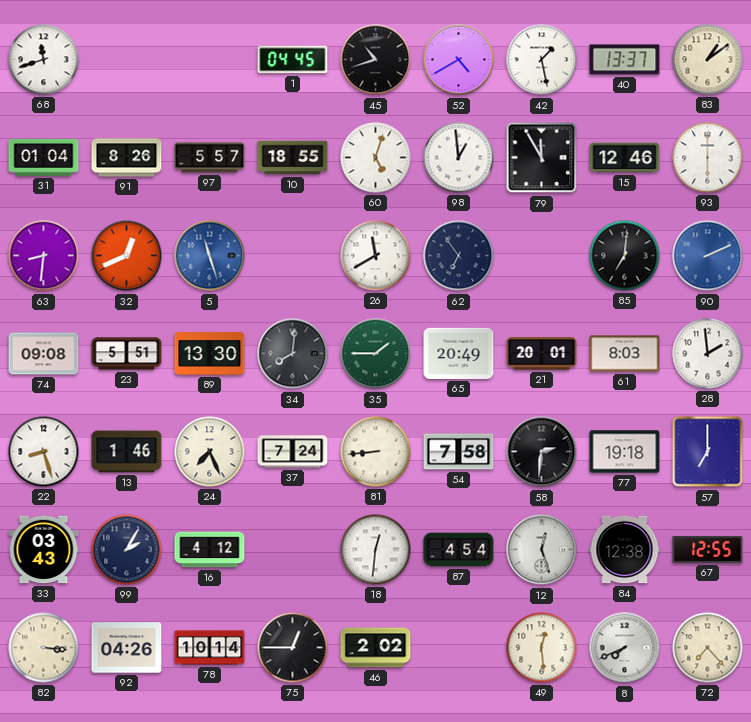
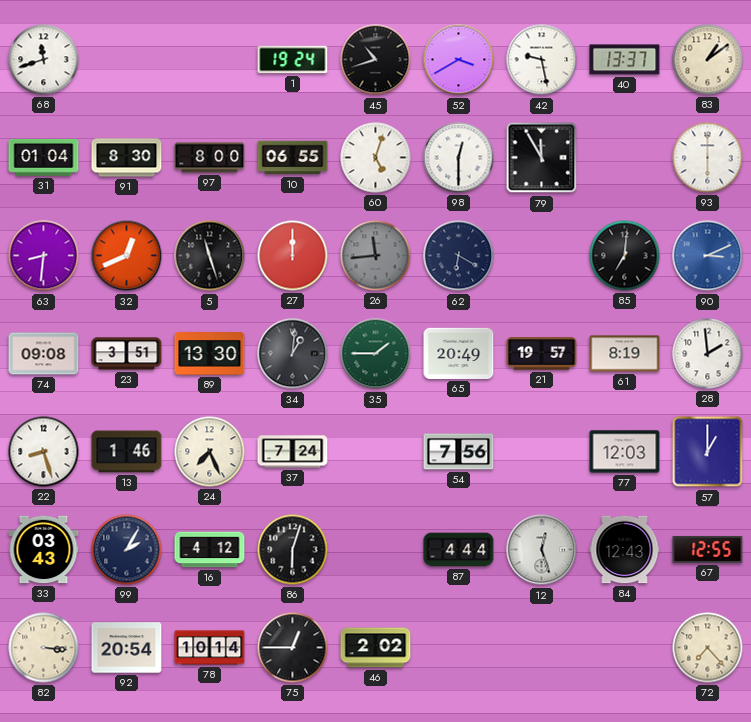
1: 04:45 -> 19:24 (293, 60)
52: 4:40 -> 3:40 (459, 60)
42: 1:28 -> 9:28 (542, 60)
91: 8:26 -> 8:30 (127, 158)
97: 5:57 -> 8:00 (210, 158)
10: 18:55 -> 06:55 (293, 158)
98: 12:59 -> 12:30 (459, 158)
15: 12:46 -> none (625, 158)
5 dial: blue -> black (210, 256)
27: none -> 12:00 (293, 256)
26: 11:40 -> 11:44 (376, 256)
26 dial: white -> grey (376, 256)
62: 6:54 -> 6:20 (459, 256)
90: 2:11 -> 3:11 (708, 256)
23: 5:51 -> 3:51 (127, 354)
34: 8:01 -> 1:01 (293, 354)
21: 20:01 -> 19:57 (542, 354)
61: 8:03 -> 8:19 (625, 354)
81: 8:44 -> none (376, 452)
54: 7:58 -> 7:56 (459, 452)
58: 2:31 -> none (542, 452)
77: 19:18 -> 12:03 (625, 452)
57: 7:00 -> 1:00 (708, 452)
86: none -> 6:03 (293, 550)
18: 12:31 -> none (376, 550)
87: 4:54 -> 4:44 (459, 550)
84: 12:38 -> 12:43 (625, 550)
92: 04:26 -> 20:54 (127, 648)
49: 12:29 -> none (542, 648)
8: 7:41 -> none (625, 648)
